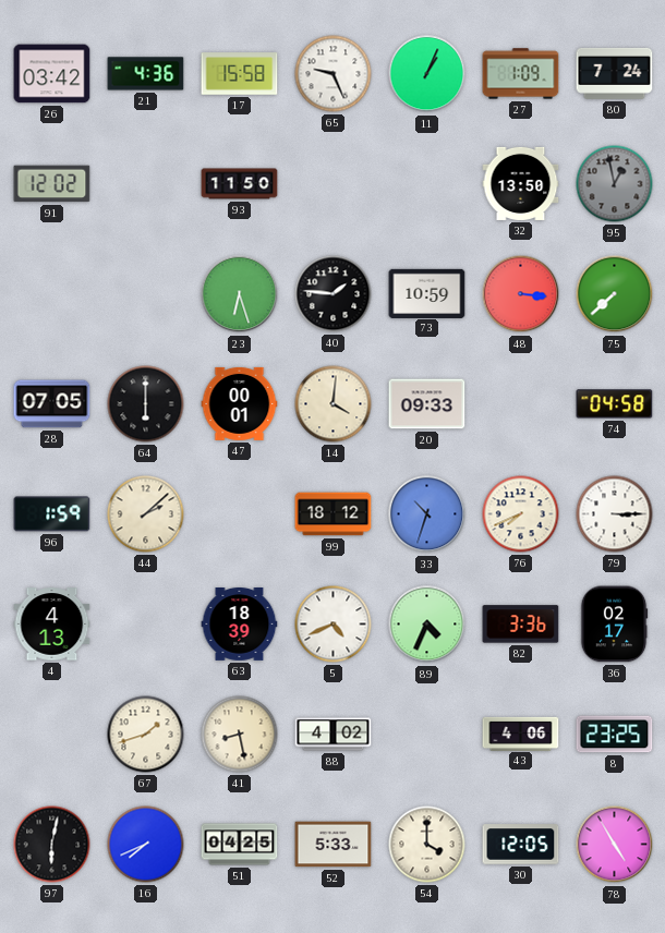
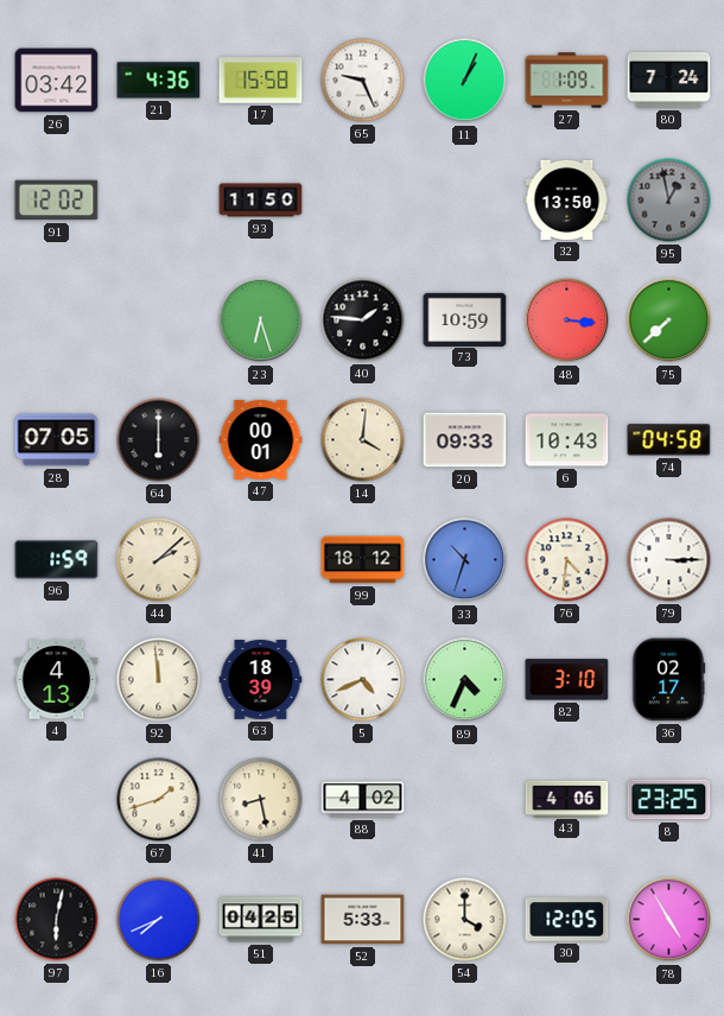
6: none -> 10:43 (567, 440)
76: 7:41 -> 4:31 (567, 560)
92: none -> 11:59 (159, 680)
82: 3:36 -> 3:10 (567, 680)
